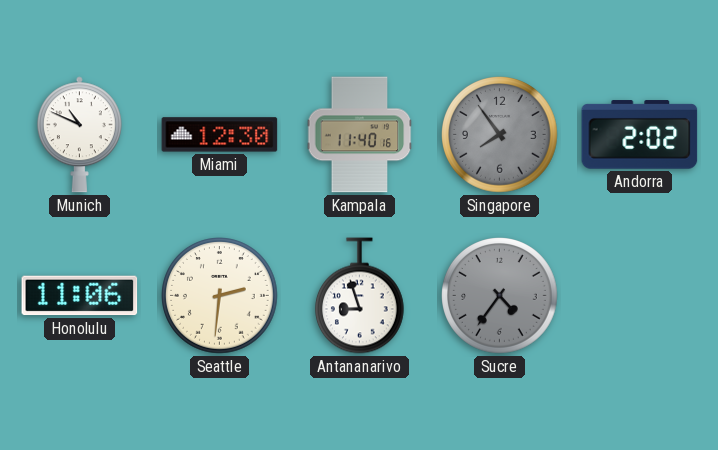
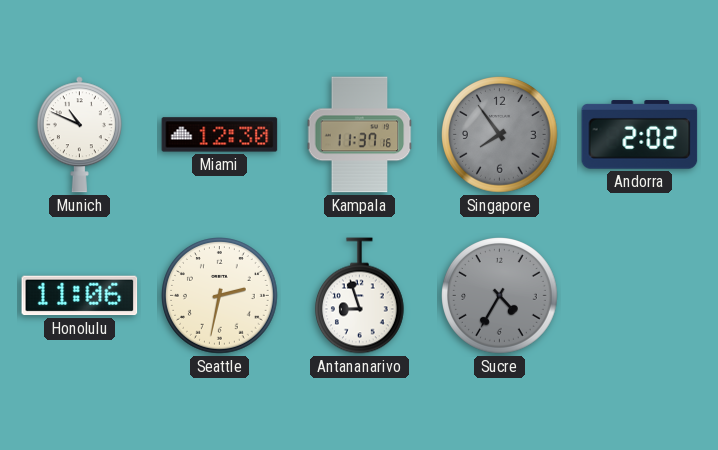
Kampala: 11:40 -> 11:37 (360, 135)
Seattle: 2:31 -> 2:32 (220, 296)
Sucre: 4:36 -> 4:35 (500, 296)
